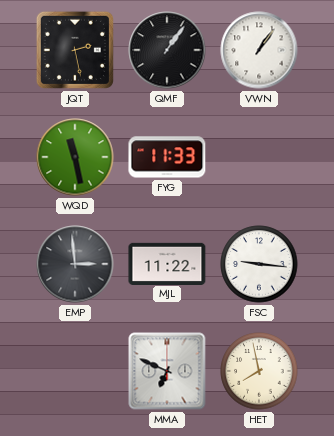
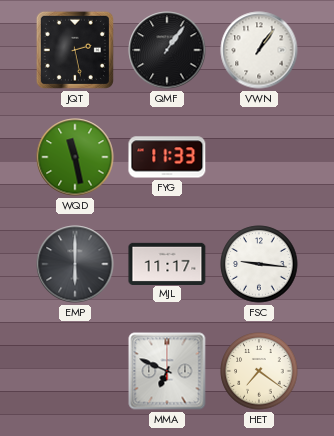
EMP: 2:59 -> 6:00 (75, 264)
MJL: 11:22 -> 11:17 (167, 263)
HET: 7:58 -> 7:21 (259, 371)
